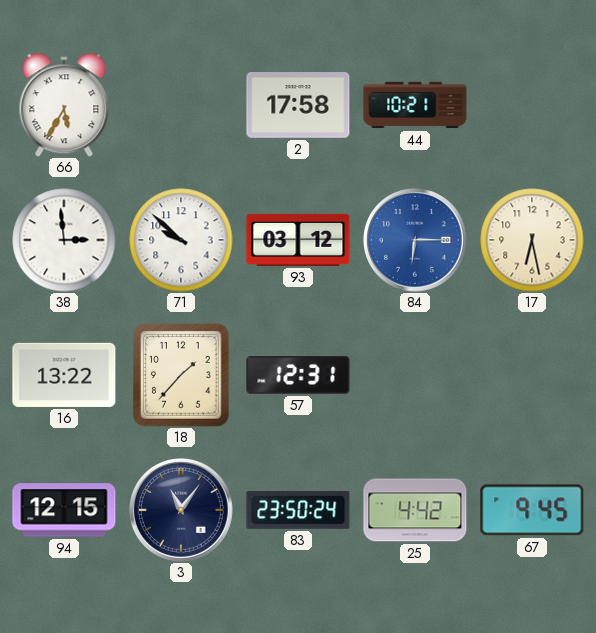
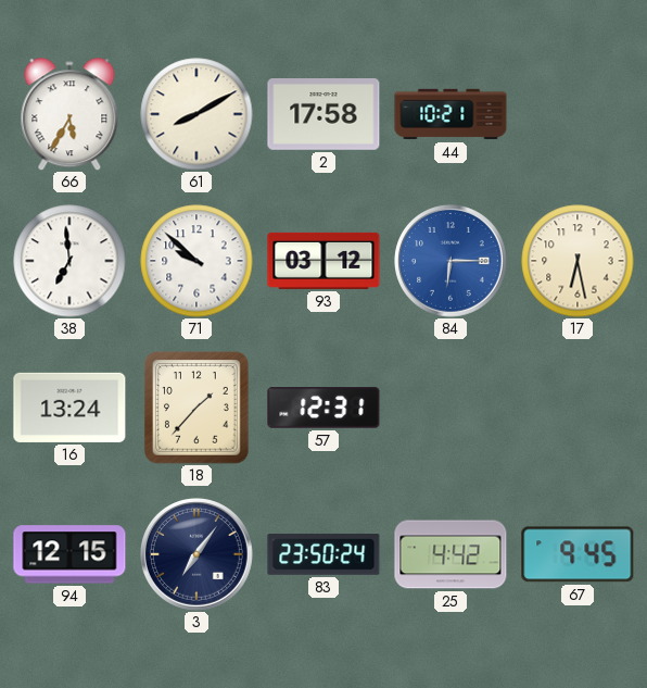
61: none -> 8:10 (196, 114)
38: 2:59 -> 6:59 (69, 261)
16: 13:22 -> 13:24 (69, 408)
3: 11:06 -> 7:06 (198, 555)
